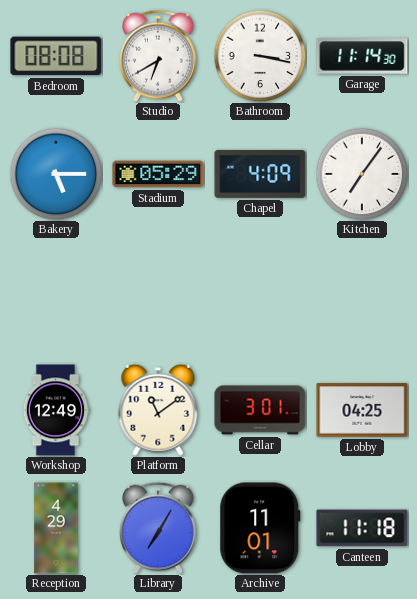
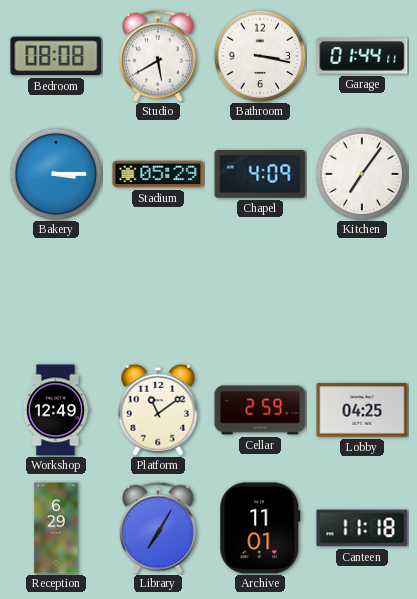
Studio: 6:40 -> 5:40 (159, 56)
Garage: 11:14 -> 01:44 (362, 56)
Bakery: 5:15 -> 3:15 (56, 174)
Cellar: 3:01 -> 2:59 (260, 410)
Reception: 4:29 -> 6:29 (56, 528)
